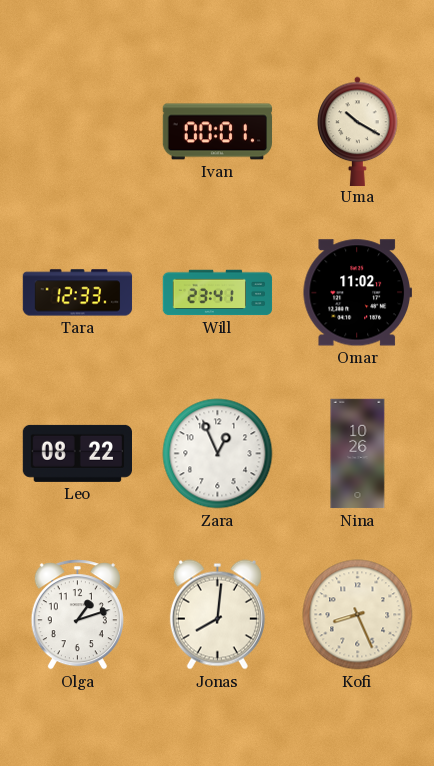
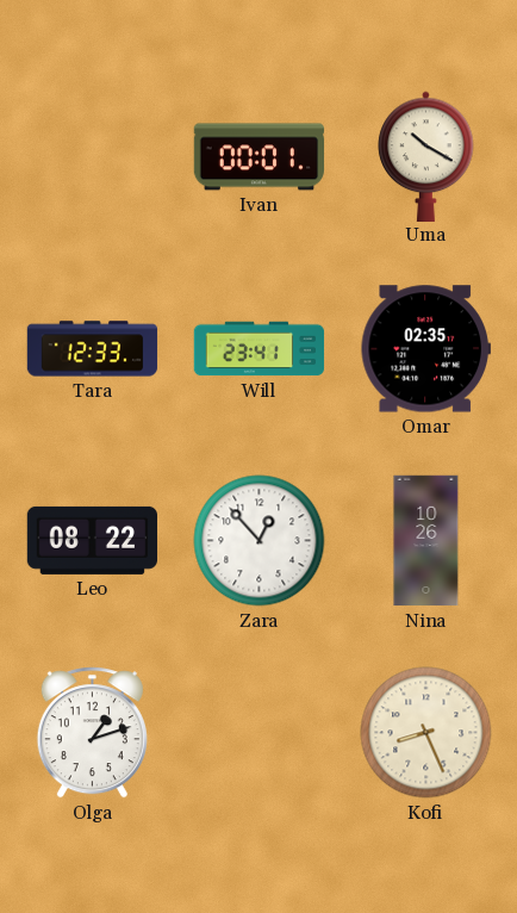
Omar: 11:02 -> 02:35 (425, 349)
Zara: 12:56 -> 12:53 (260, 541)
Jonas: 8:01 -> none (217, 615)
